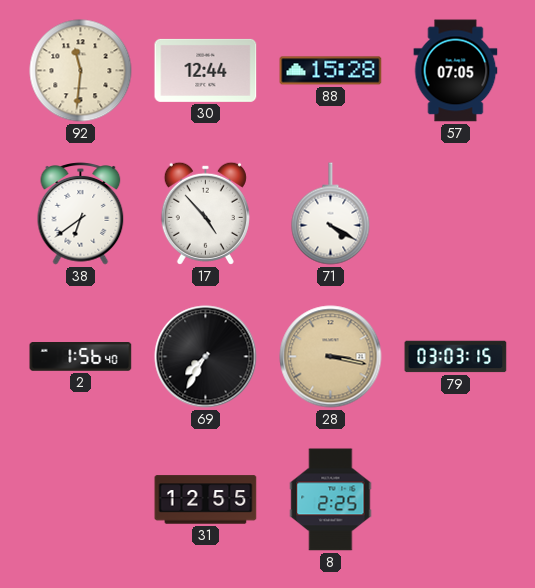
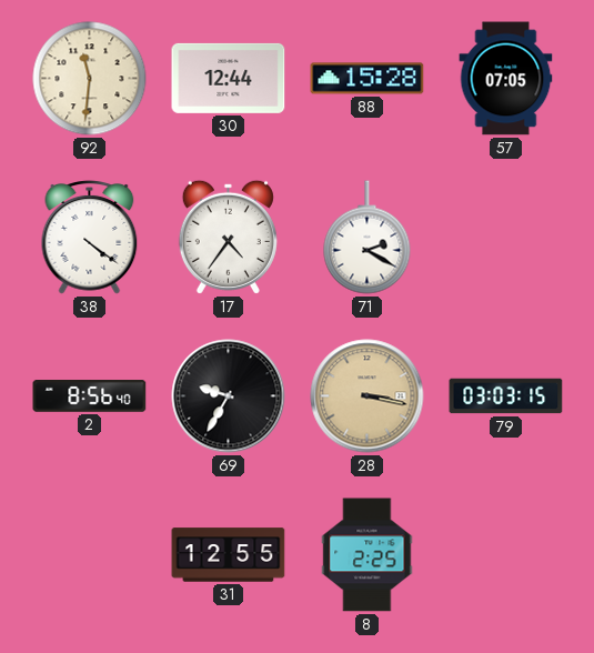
38: 6:39 -> 4:21 (90, 238)
17: 4:53 -> 4:36 (228, 237)
71: 4:20 -> 2:20 (368, 238)
2: 1:56 -> 8:56 (90, 396)
69: 7:35 -> 9:35 (229, 396)
